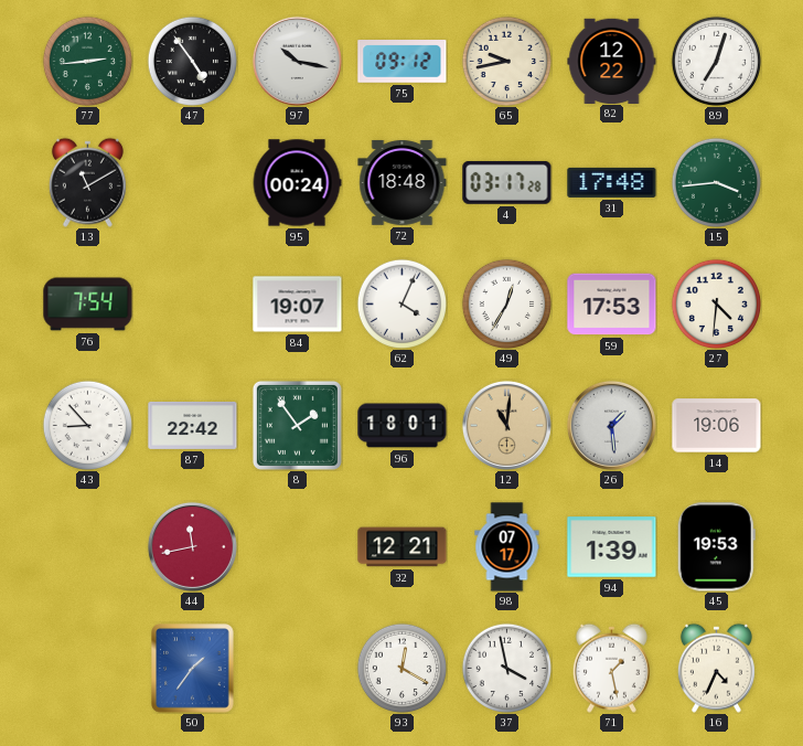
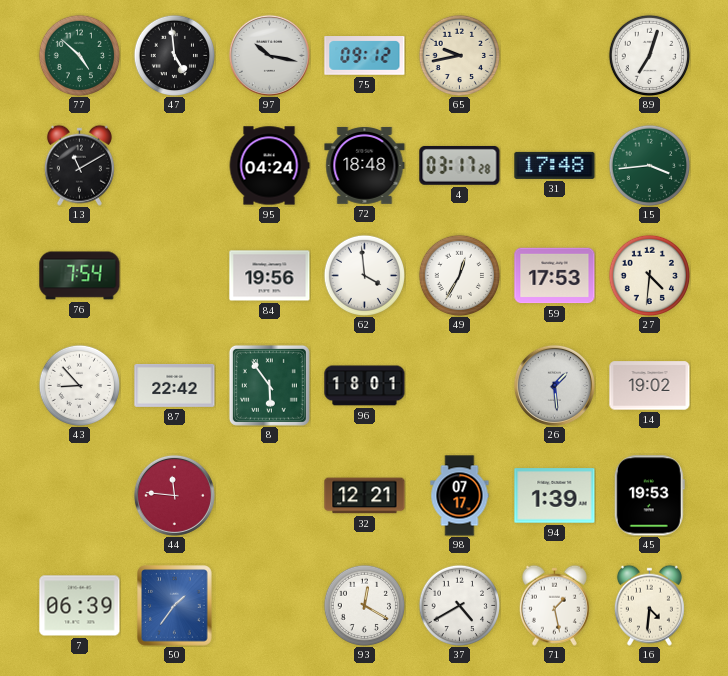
77: 2:44 -> 4:52 (79, 55)
47: 4:54 -> 4:59 (174, 55)
82: 12:22 -> none (612, 61)
95: 00:24 -> 04:24 (269, 166)
84: 19:07 -> 19:56 (270, 276)
62: 4:04 -> 3:59 (364, 275)
8: 1:54 -> 5:54 (269, 385)
12: 11:01 -> none (506, 425)
14: 19:06 -> 19:02 (650, 386)
44: 11:43 -> 11:46 (174, 495)
7: none -> 06:39 (80, 606)
37: 3:58 -> 4:40 (459, 605)
16: 4:34 -> 4:31 (649, 605)
